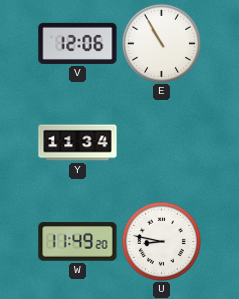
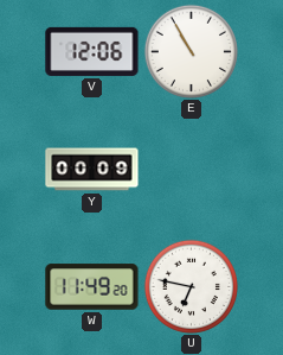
Y: 11:34 -> 00:09 (92, 170)
U: 8:47 -> 6:47 (191, 286)
